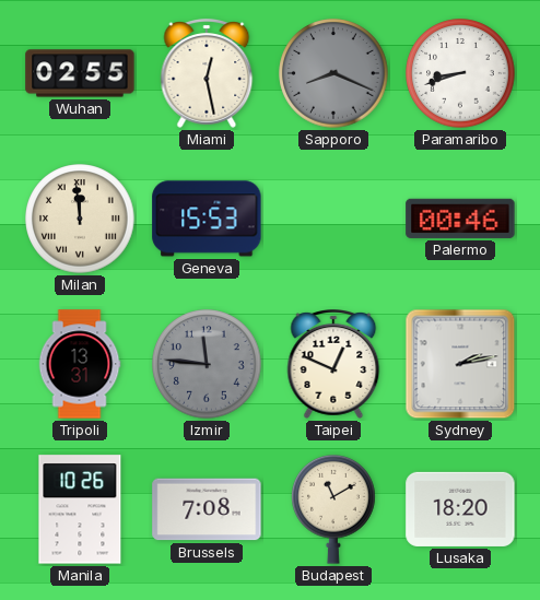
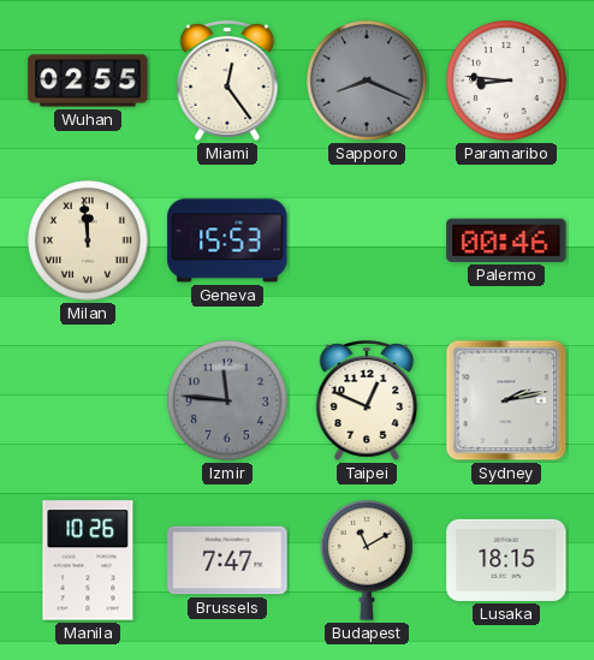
Miami: 12:28 -> 12:24 (227, 82)
Paramaribo: 8:42 -> 8:46 (506, 81)
Tripoli: 13:31 -> none (80, 364)
Brussels: 7:08 -> 7:47 (227, 560)
Lusaka: 18:20 -> 18:15 (506, 560)
